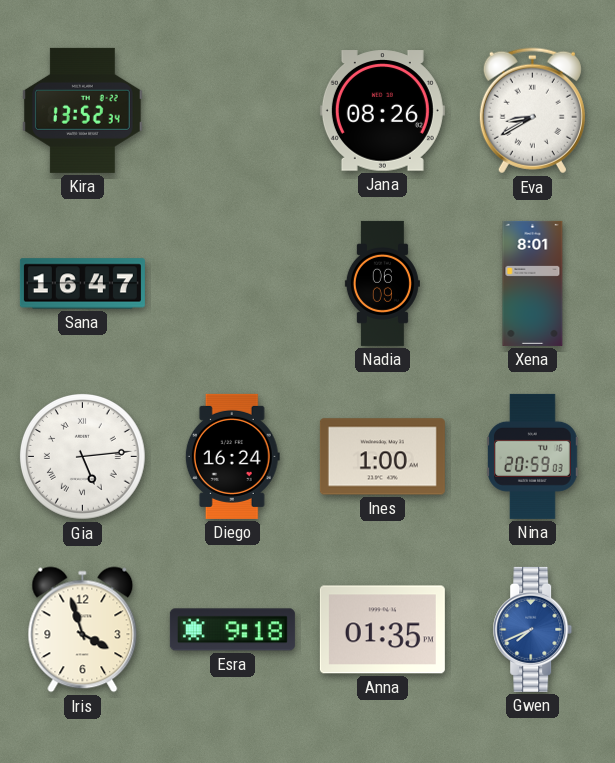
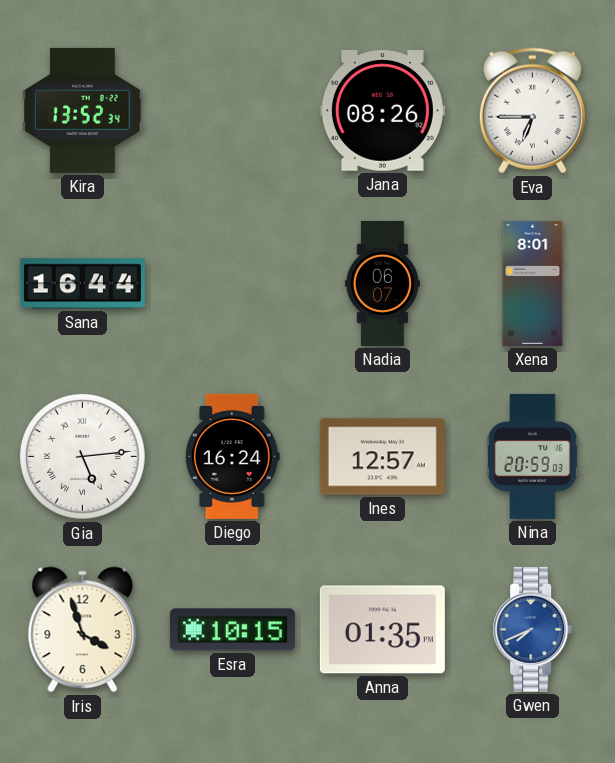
Eva: 8:40 -> 6:45 (532, 111)
Sana: 16:47 -> 16:44 (82, 284)
Nadia: 06:09 -> 06:07 (382, 283)
Ines: 1:00 -> 12:57 (382, 457)
Esra: 9:18 -> 10:15 (232, 630)
